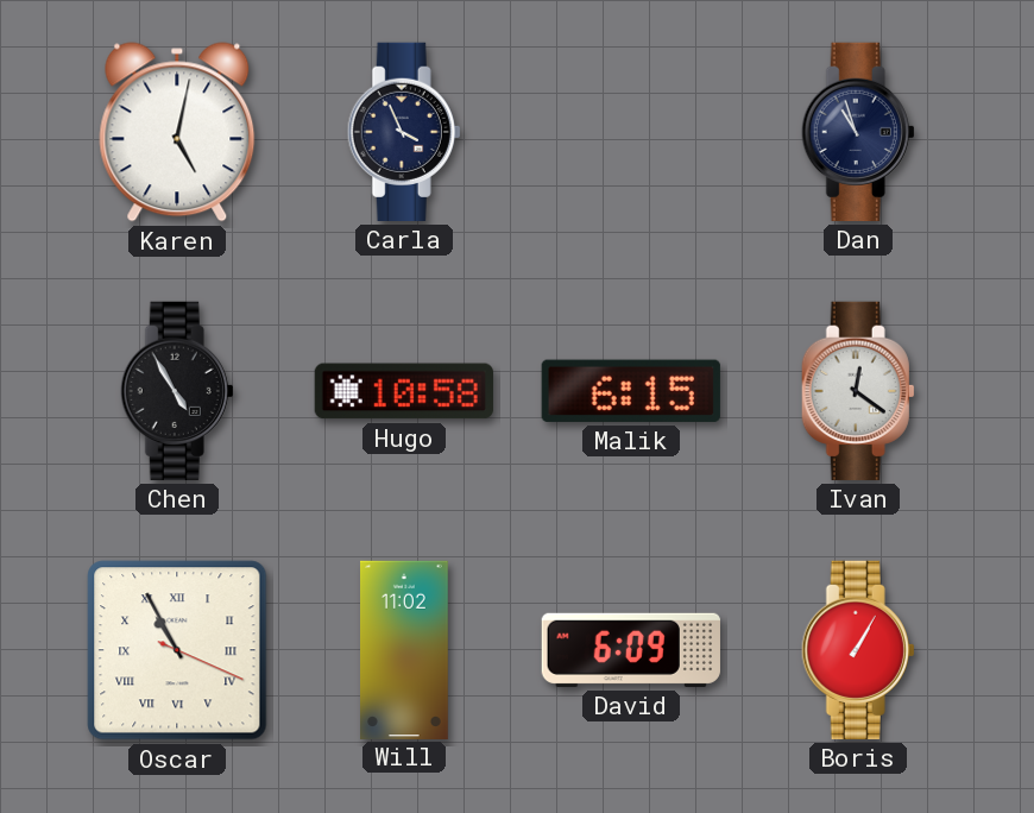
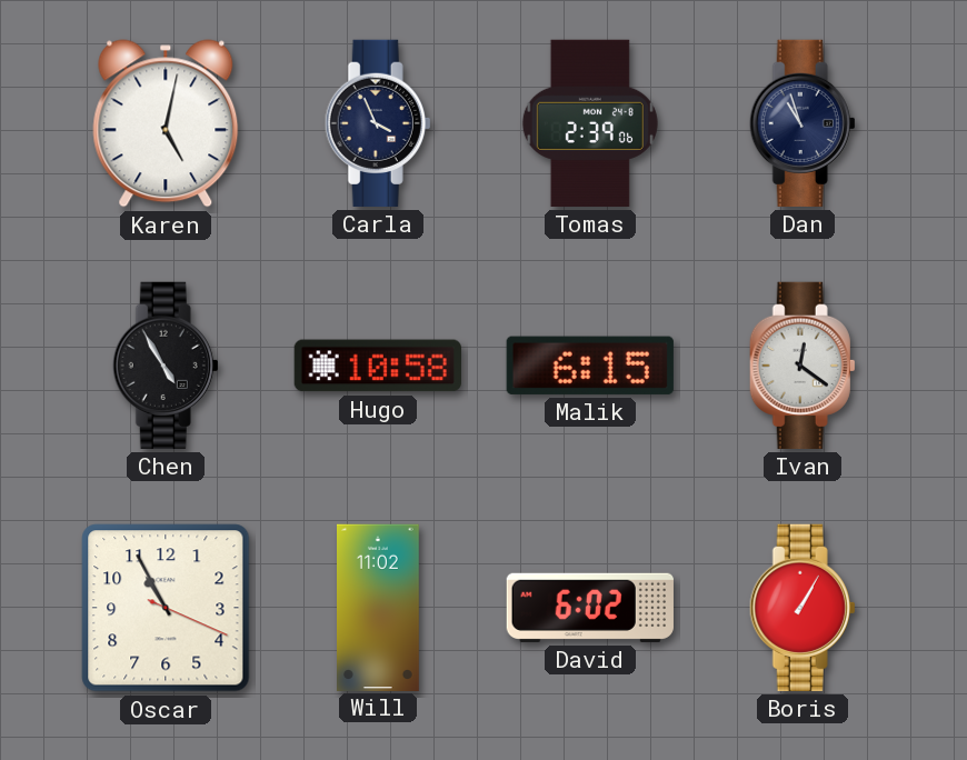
Tomas: none -> 2:39 (590, 123)
Oscar numerals: Roman -> Arabic (166, 608)
David: 6:09 -> 6:02 (590, 608)
